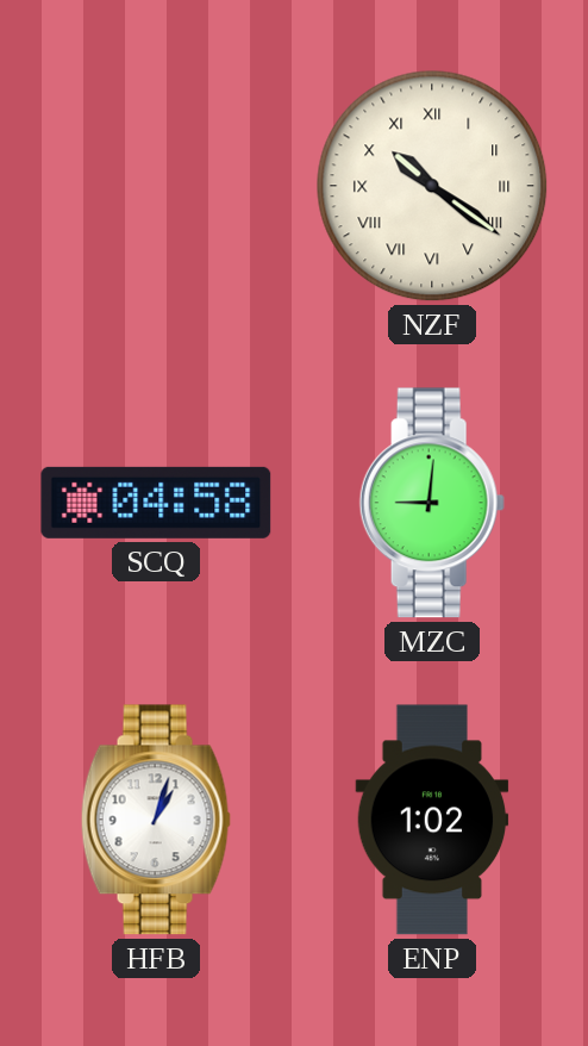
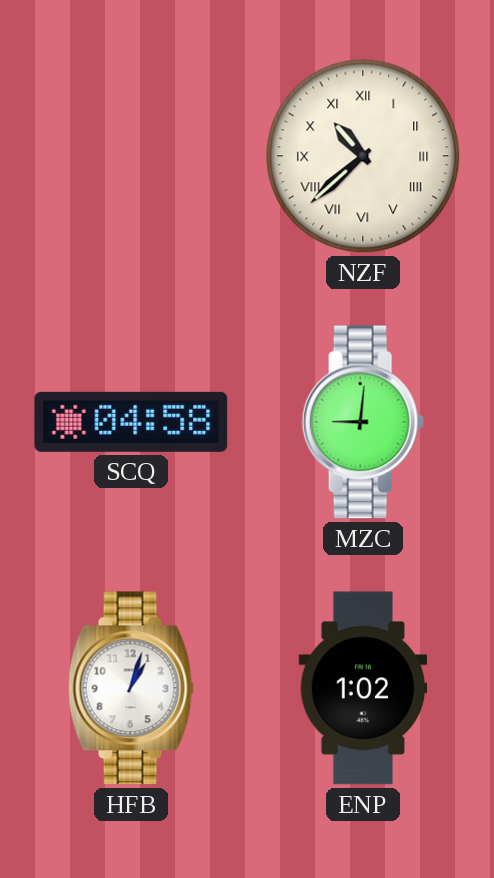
NZF: 10:21 -> 10:38 (363, 156)
